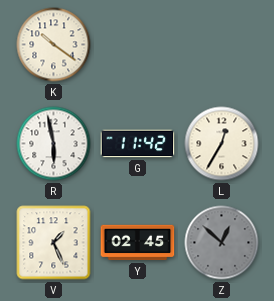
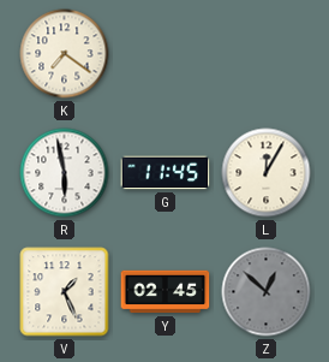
K: 10:21 -> 7:21 (65, 54)
G: 11:42 -> 11:45 (166, 173)
L: 12:35 -> 12:05 (267, 173)
